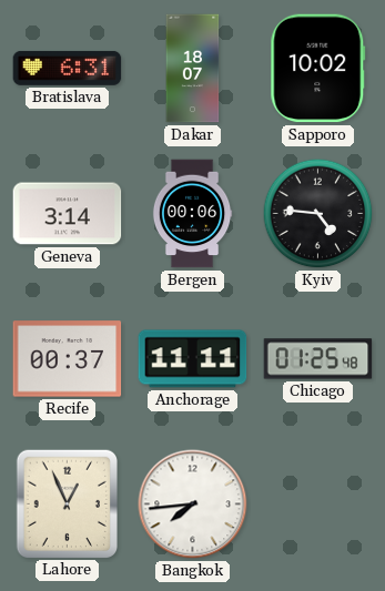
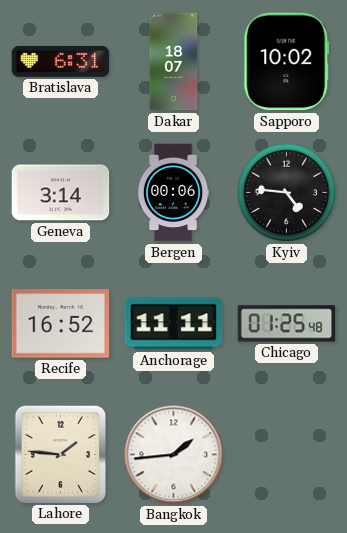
Recife: 00:37 -> 16:52 (61, 324)
Lahore: 12:56 -> 1:46 (60, 454)
Bangkok: 7:44 -> 1:44 (174, 455)
